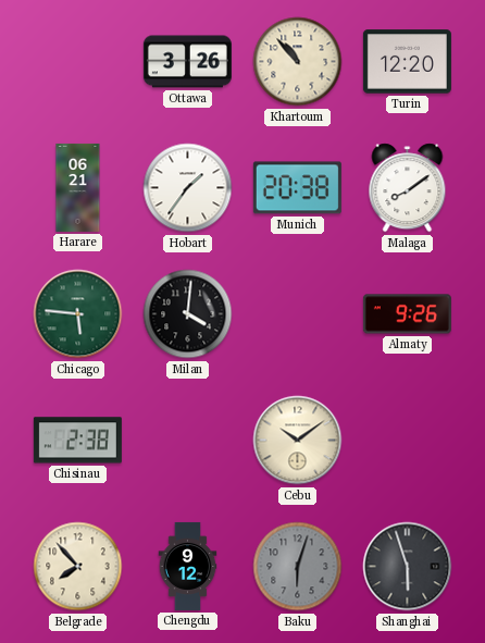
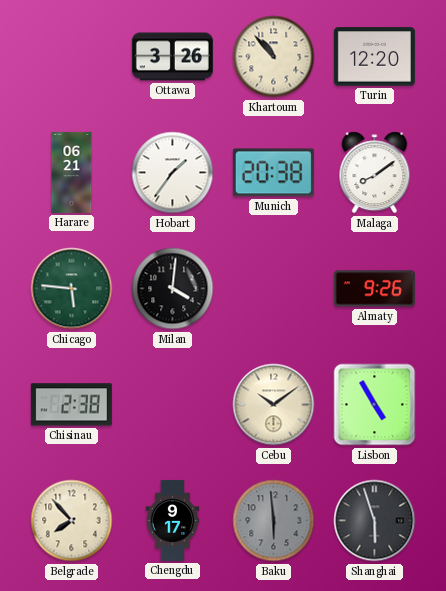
Lisbon: none -> 4:55 (375, 405)
Chengdu: 9:12 -> 9:17 (173, 520)
Baku: 6:03 -> 5:59 (274, 521)
